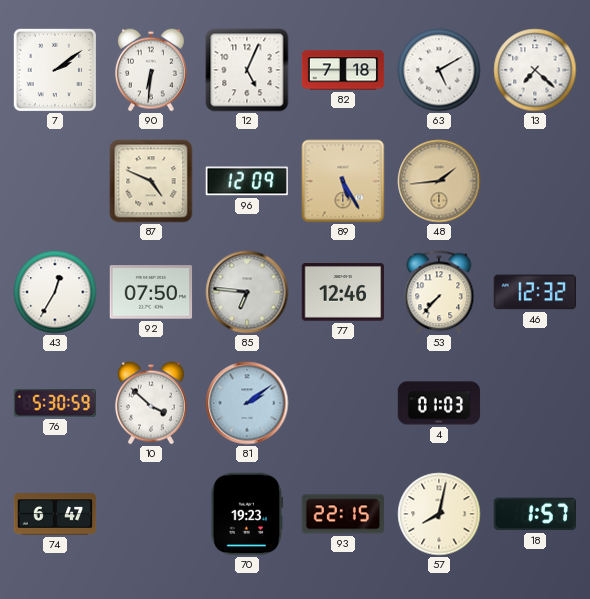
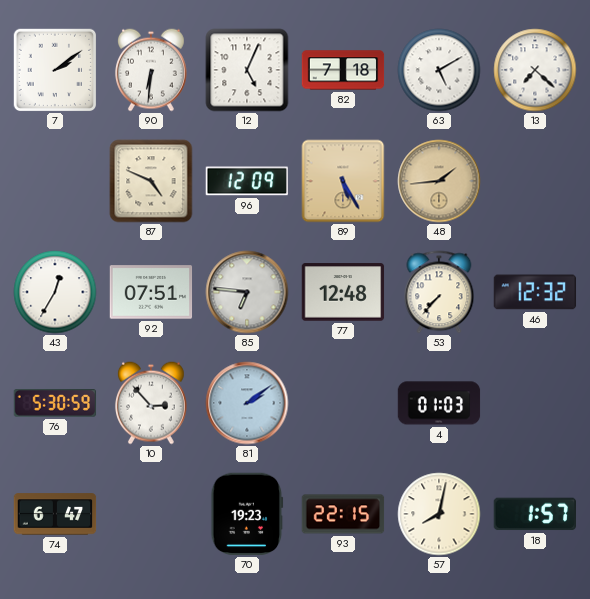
92: 07:50 -> 07:51 (151, 292)
77: 12:46 -> 12:48 (343, 292)
10: 3:52 -> 2:53 (151, 403)
